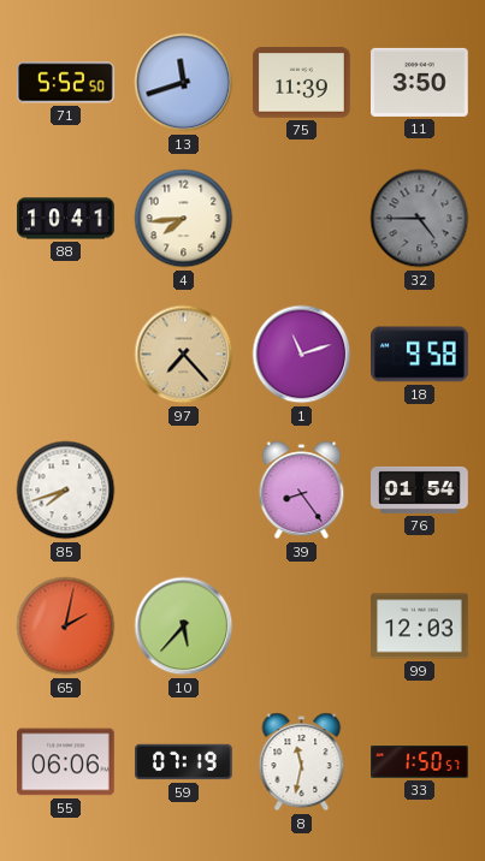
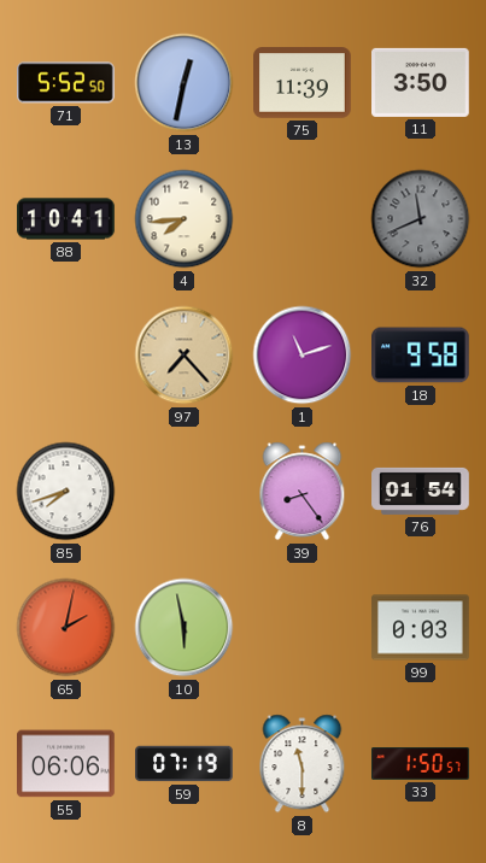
13: 11:42 -> 12:32 (185, 83)
32: 4:45 -> 11:41 (421, 219)
10: 5:37 -> 5:58 (185, 628)
99: 12:03 -> 0:03 (421, 628)
8: 11:32 -> 11:30 (303, 764)
